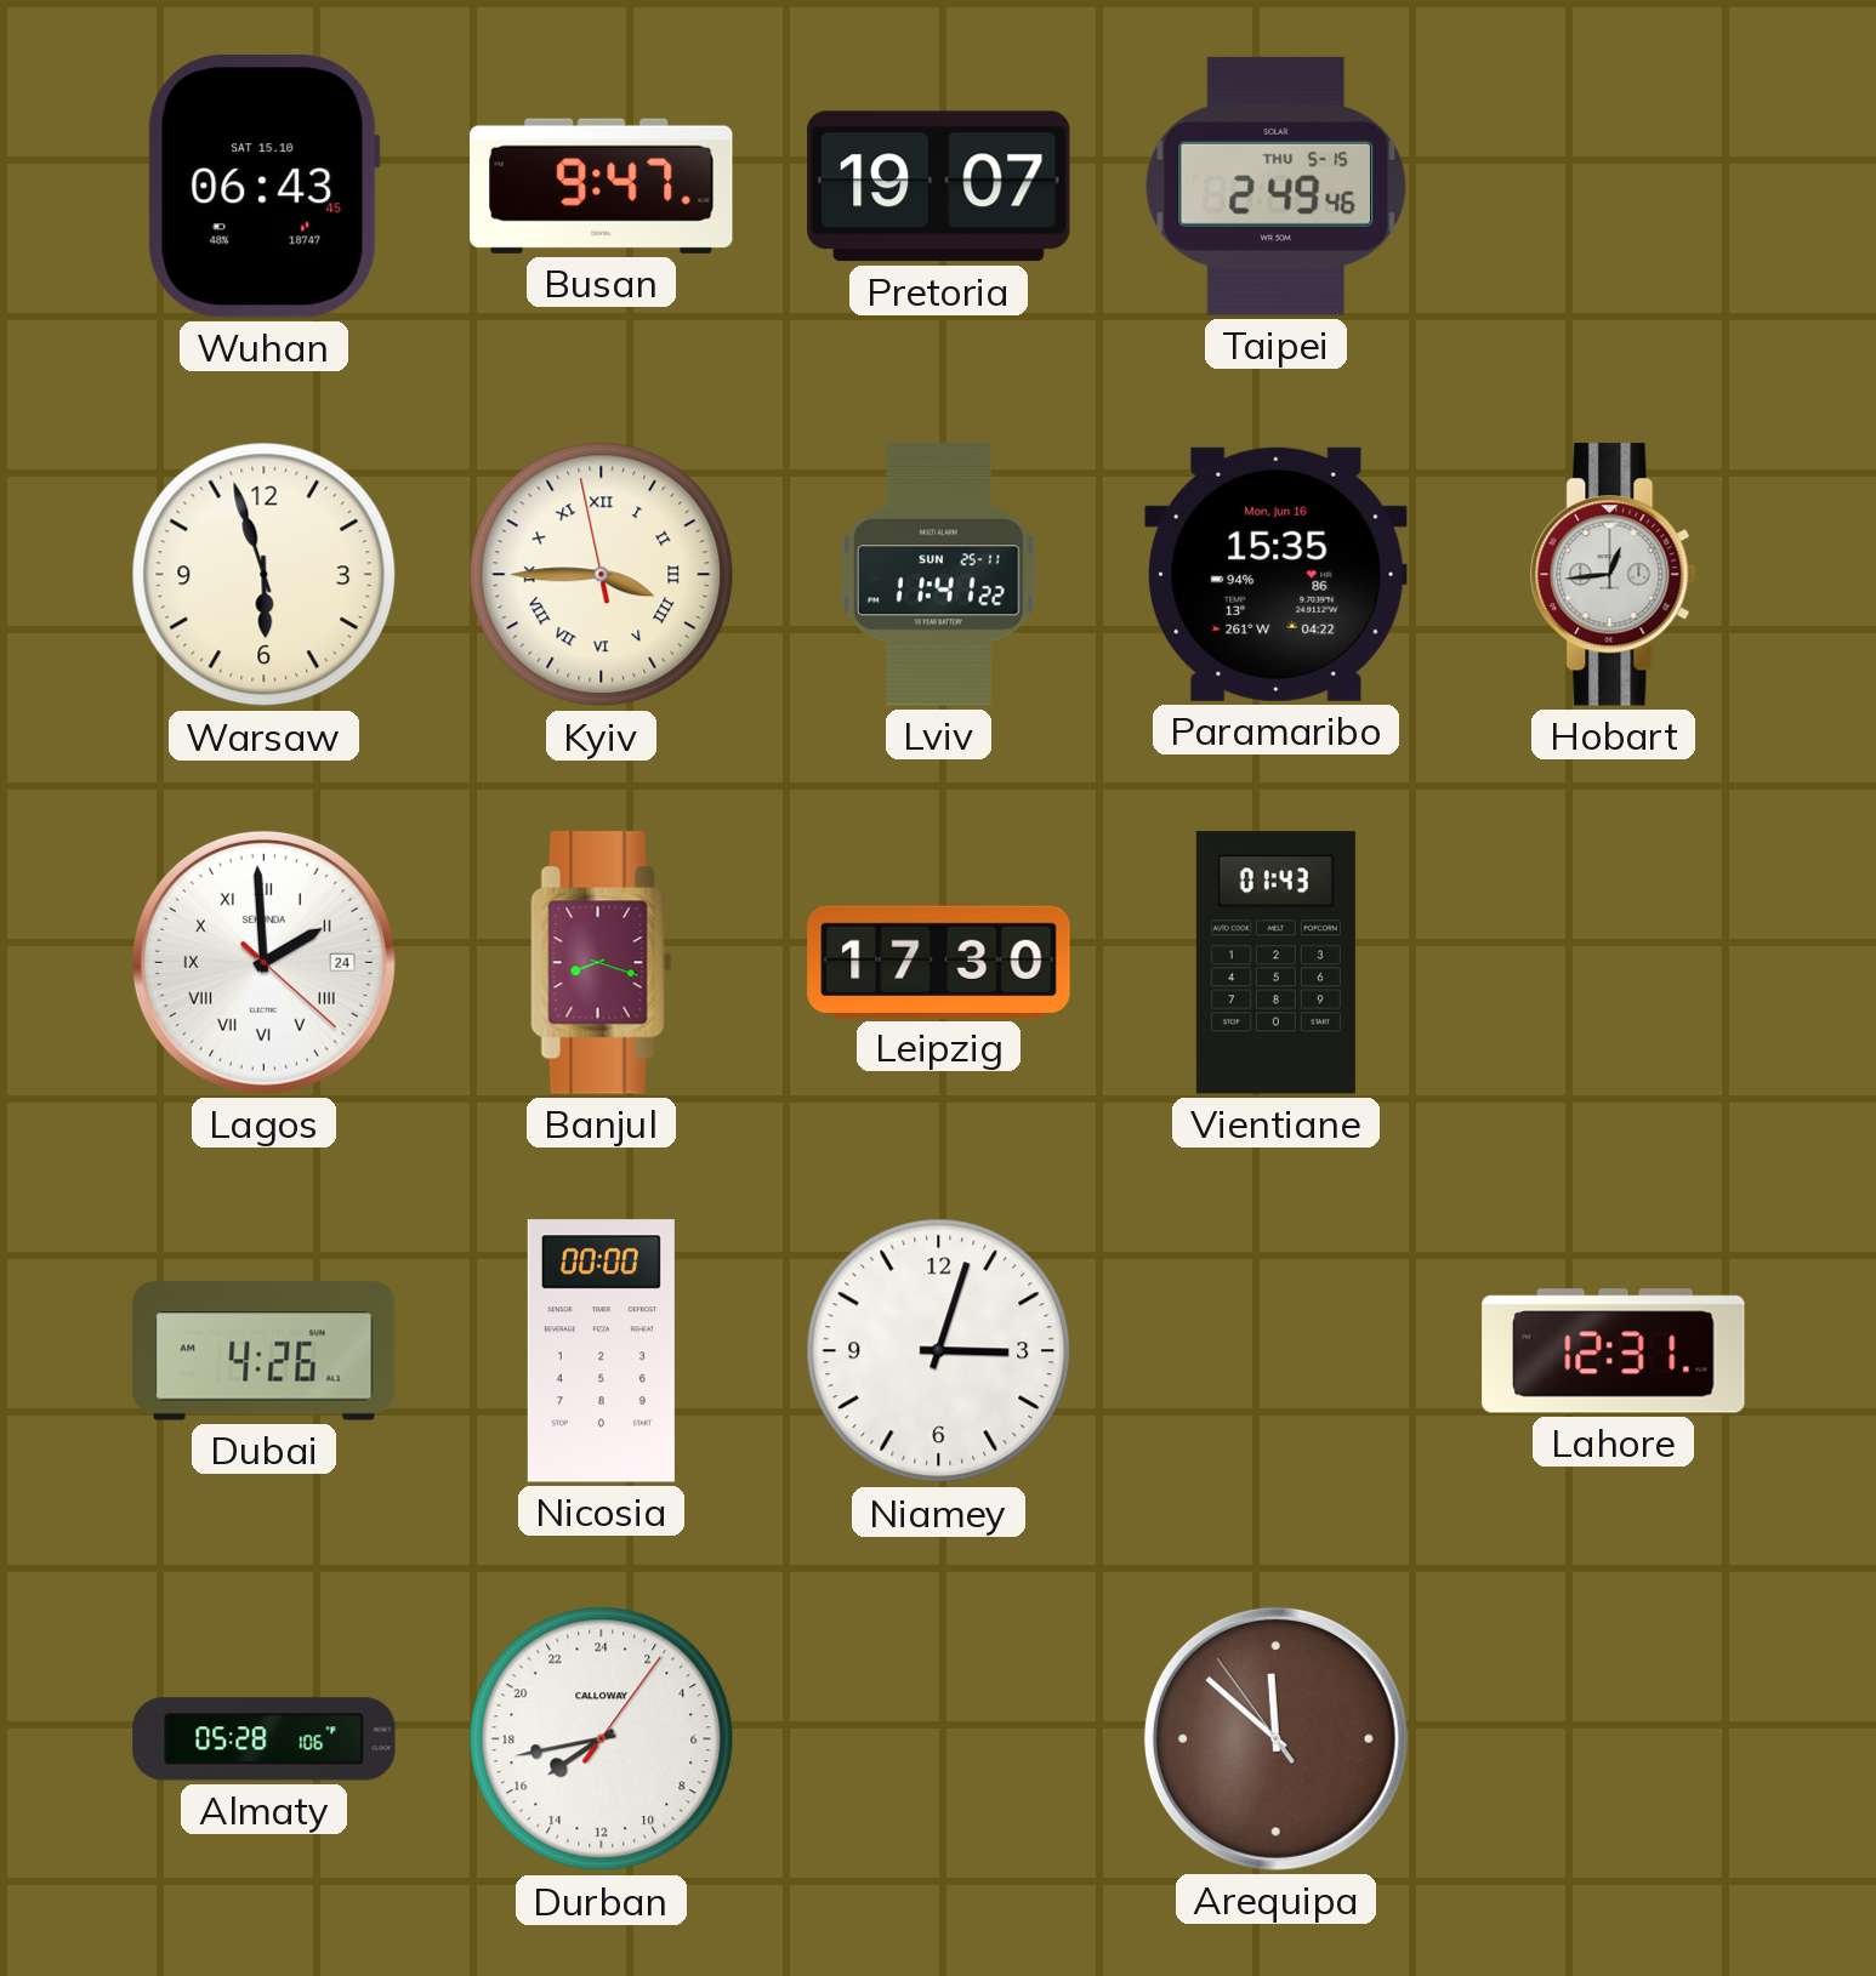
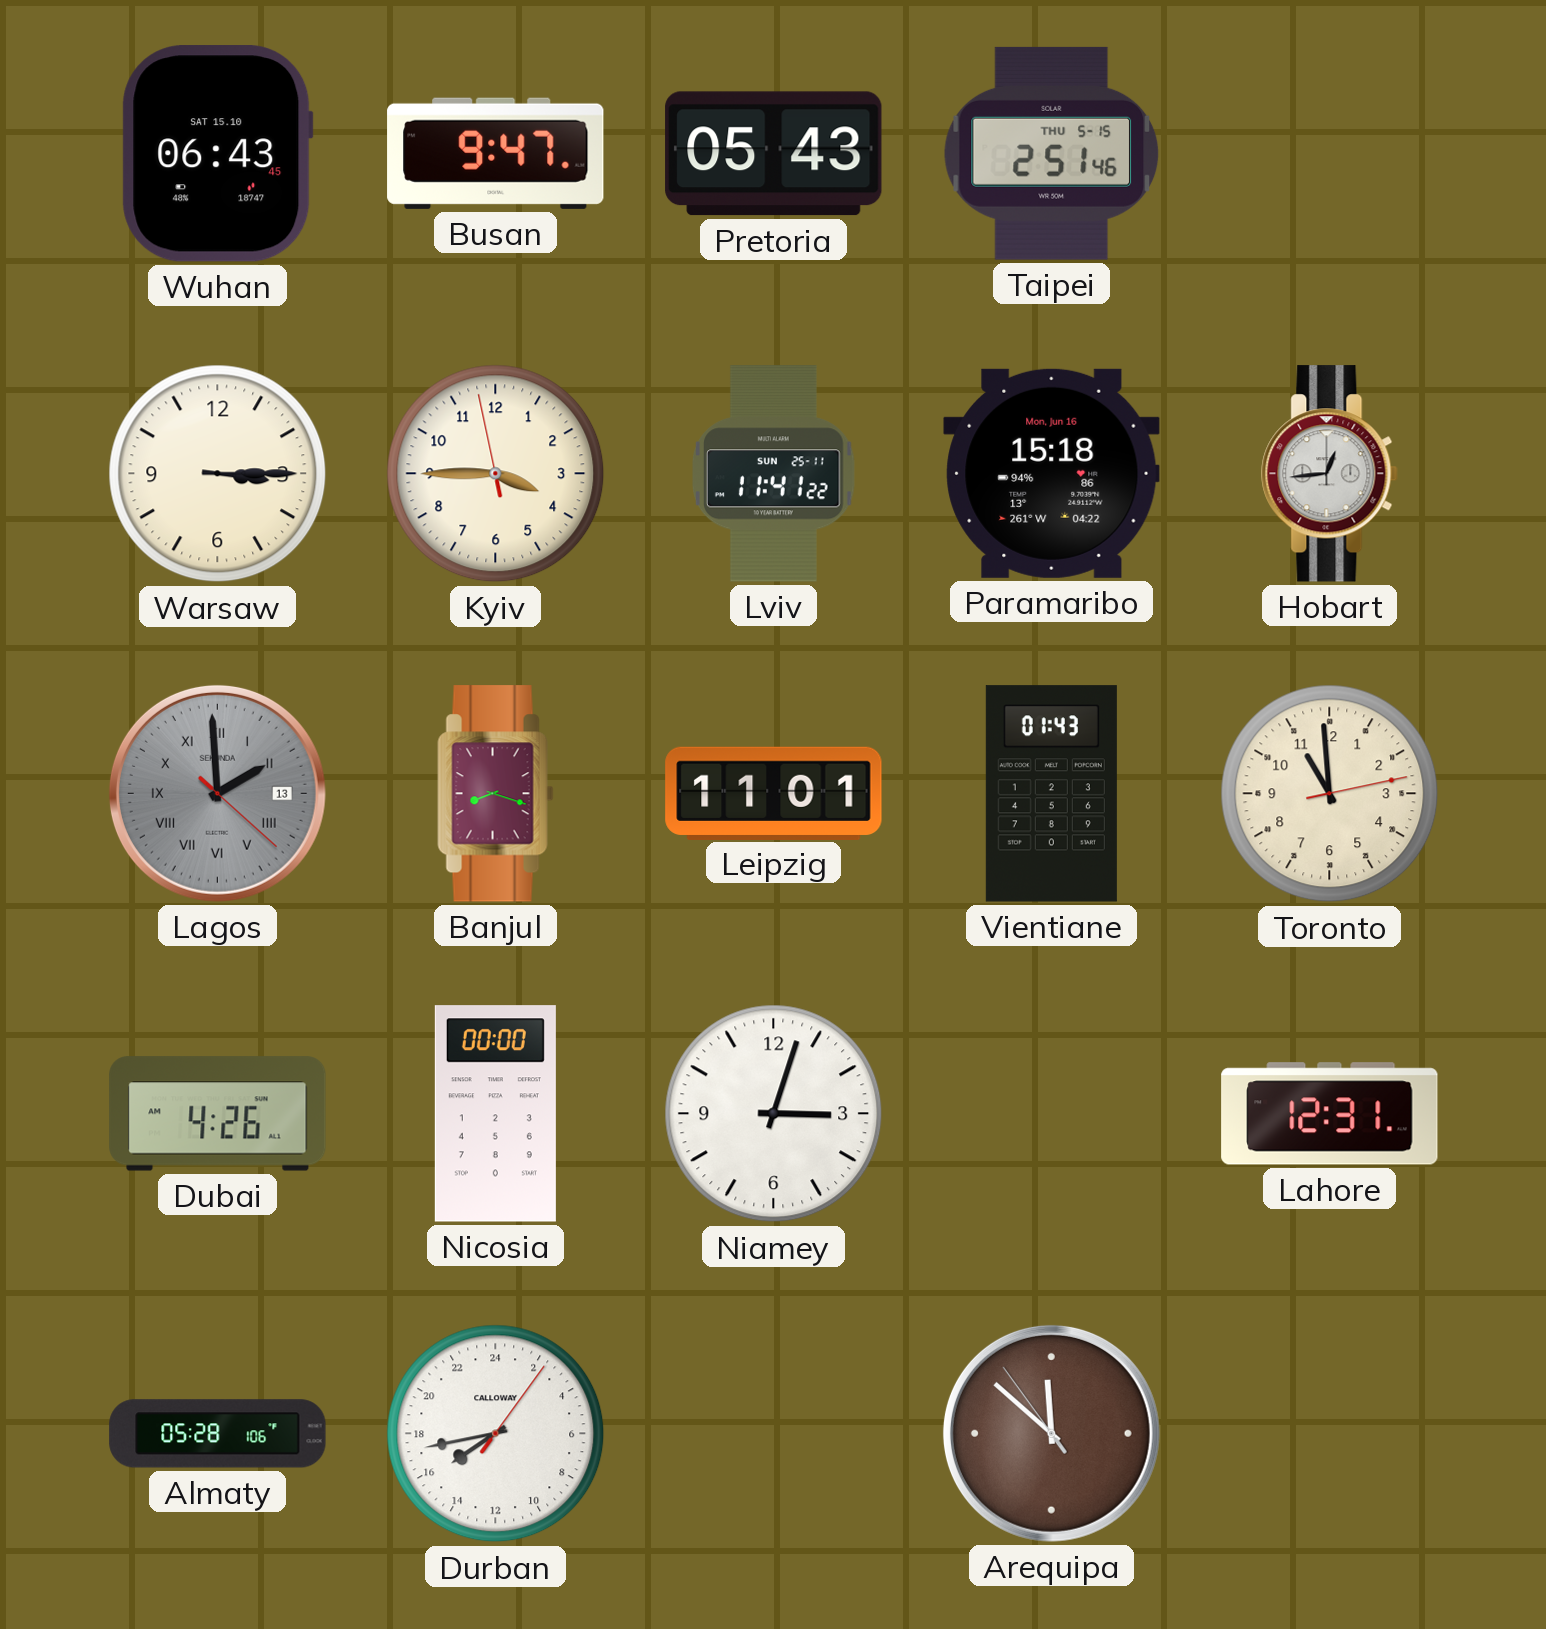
Pretoria: 19:07 -> 05:43 (774, 154)
Taipei: 2:49 -> 2:51 (1052, 153)
Warsaw: 5:57 -> 3:15 (218, 474)
Kyiv numerals: Roman -> Arabic (496, 474)
Paramaribo: 15:35 -> 15:18 (1052, 473)
Lagos date: 24 -> 13 (217, 793)
Lagos dial: white -> grey (217, 793)
Leipzig: 17:30 -> 11:01 (774, 793)
Toronto: none -> 10:59 (1330, 794)
